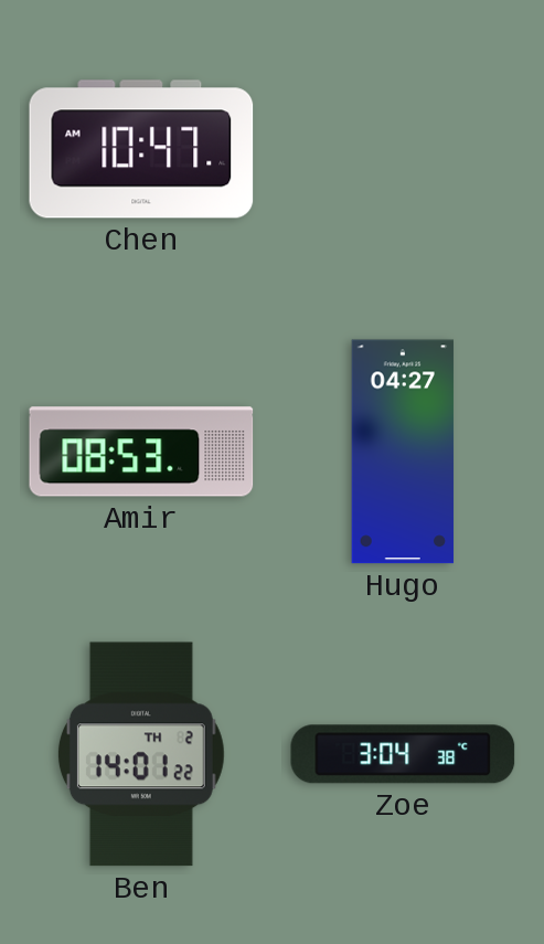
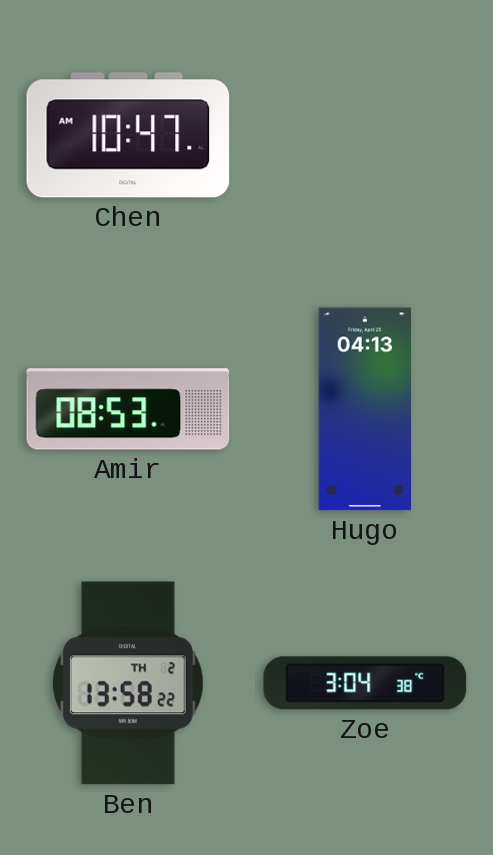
Hugo: 04:27 -> 04:13 (365, 409)
Ben: 14:01 -> 13:58 (128, 683)
